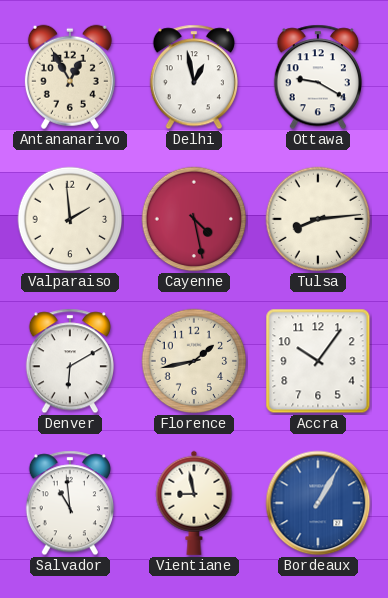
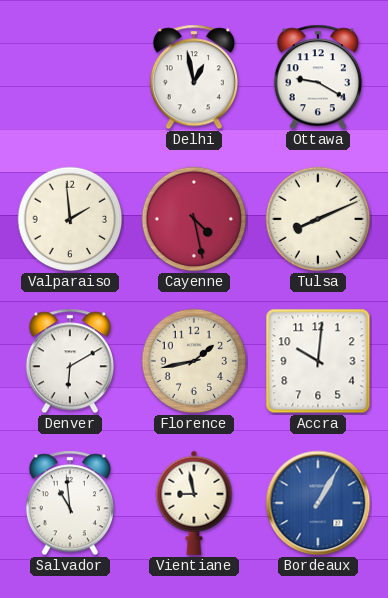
Antananarivo: 12:55 -> none (70, 77)
Tulsa: 8:14 -> 8:11 (318, 219)
Accra: 10:06 -> 10:01 (318, 361)
